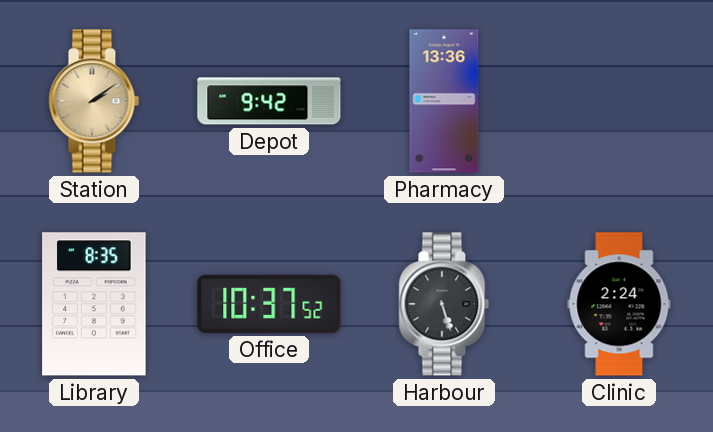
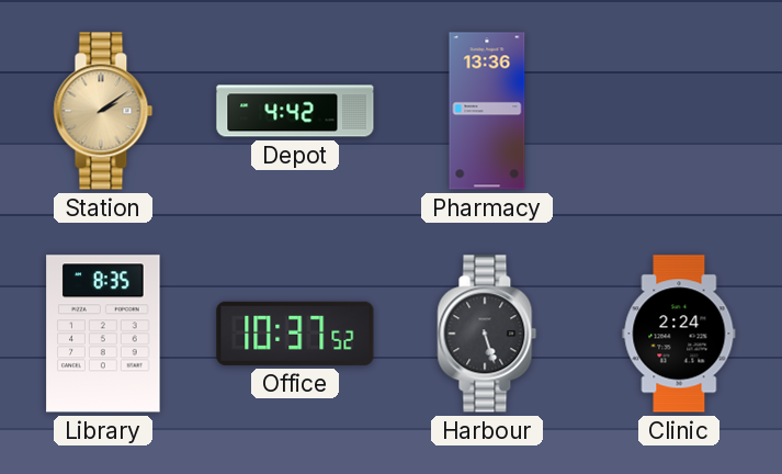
Depot: 9:42 -> 4:42 (295, 111)
